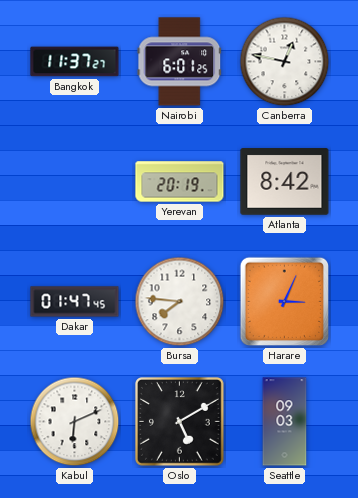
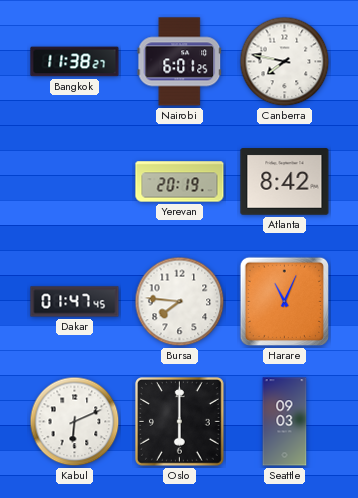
Bangkok: 11:37 -> 11:38 (75, 62)
Canberra: 12:47 -> 7:47 (285, 62)
Harare: 3:04 -> 11:04 (285, 302)
Oslo: 5:10 -> 6:00 (180, 422)
